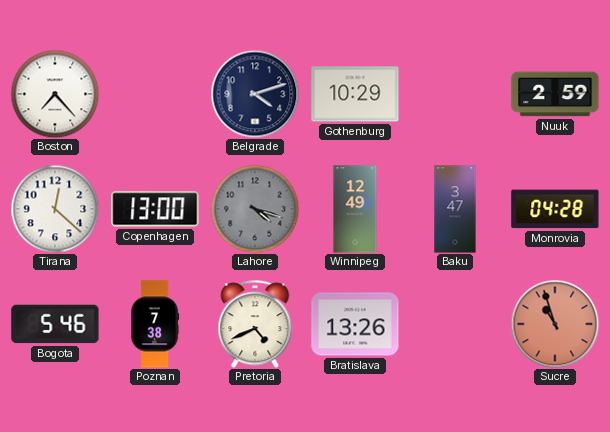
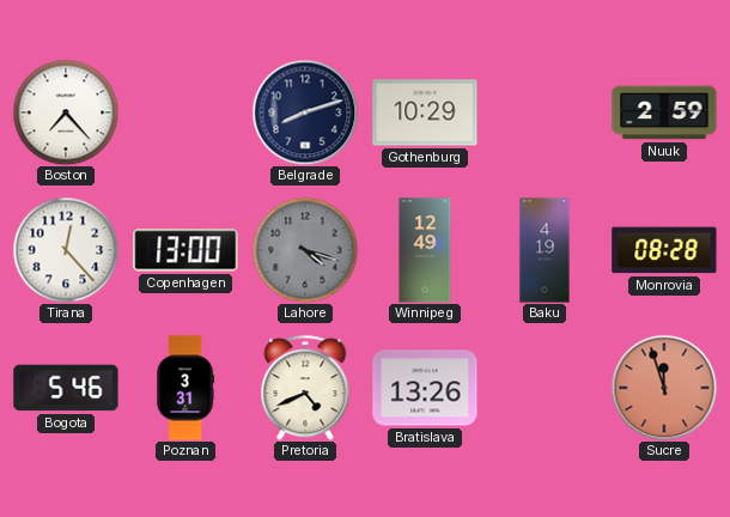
Belgrade: 4:12 -> 8:12 (305, 112)
Tirana: 12:22 -> 12:23 (66, 250)
Baku: 3:47 -> 4:19 (545, 250)
Monrovia: 04:28 -> 08:28 (664, 250)
Poznan: 7:38 -> 3:31 (185, 388)
Sucre: 10:57 -> 11:57 (664, 388)
